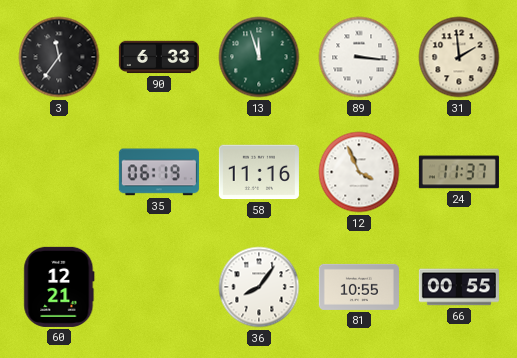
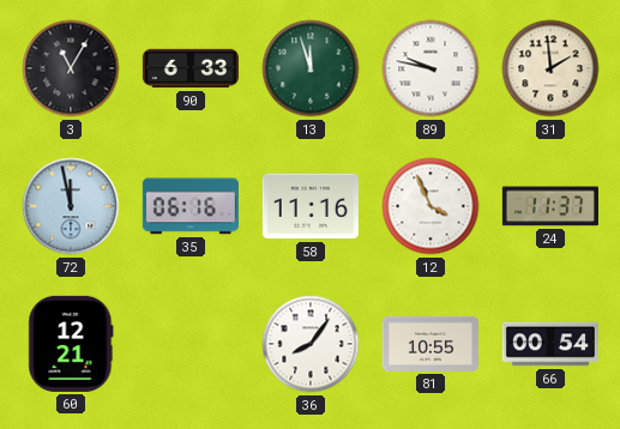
3: 11:36 -> 11:05 (71, 68)
89: 3:16 -> 9:47 (431, 68)
72: none -> 11:58 (71, 206)
35: 06:19 -> 06:16 (191, 206)
66: 00:55 -> 00:54 (550, 344)
